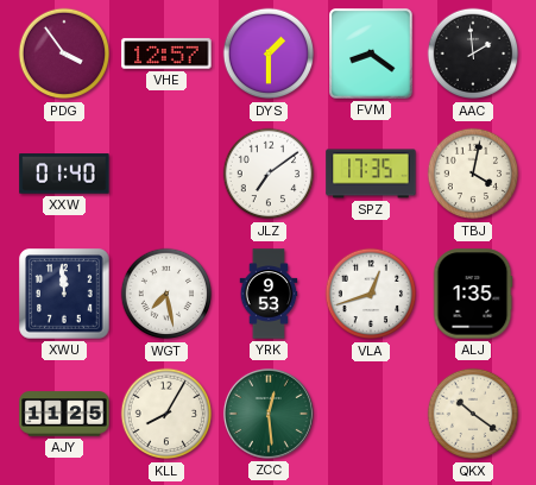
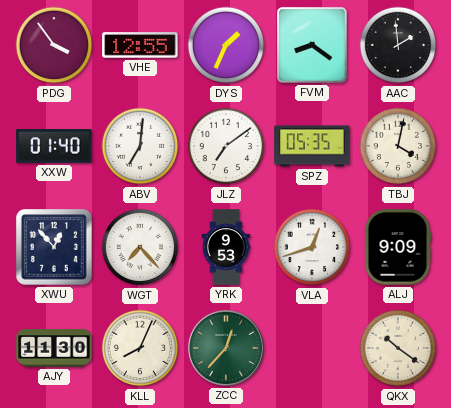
VHE: 12:57 -> 12:55 (140, 45)
DYS: 1:30 -> 1:34 (226, 45)
ABV: none -> 7:01 (140, 146)
SPZ: 17:35 -> 05:35 (312, 146)
XWU: 11:59 -> 12:53 (54, 247)
WGT: 7:28 -> 7:23 (140, 247)
ALJ: 1:35 -> 9:09 (398, 247)
AJY: 11:25 -> 11:30 (54, 348)
KLL: 8:05 -> 8:04 (140, 348)
ZCC: 12:29 -> 12:37 (226, 348)
